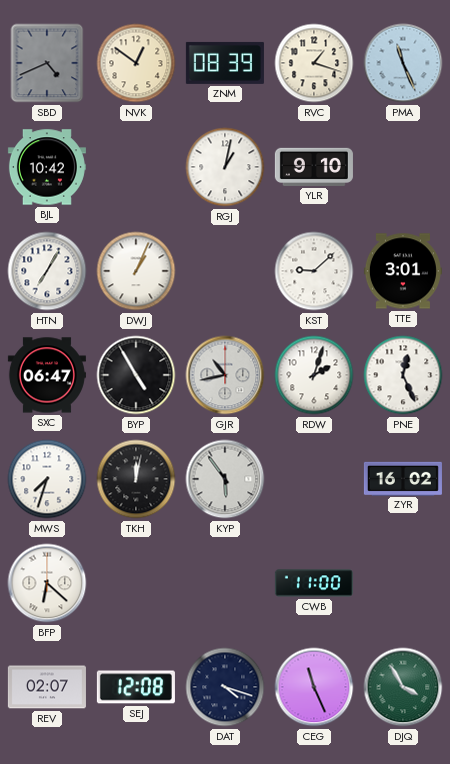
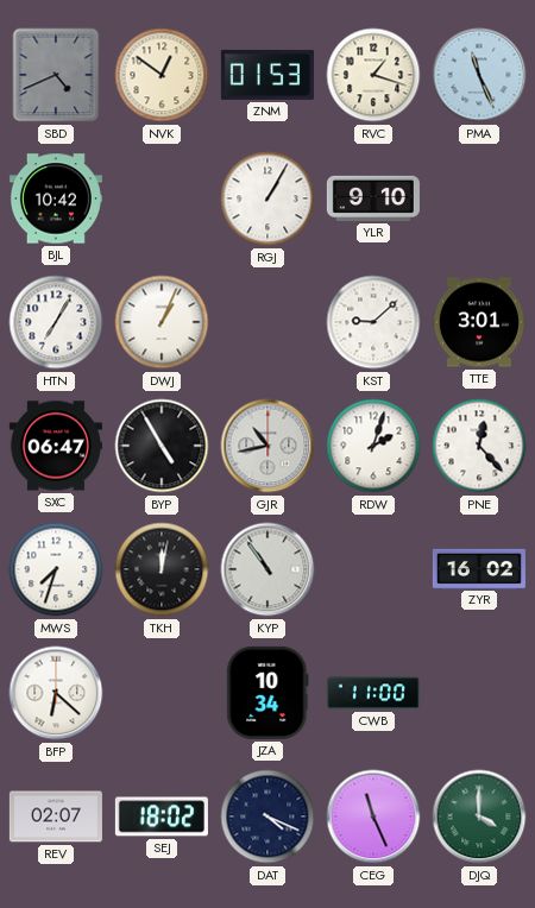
ZNM: 08:39 -> 01:53 (267, 75)
RGJ: 1:02 -> 1:05 (267, 198)
PNE: 12:26 -> 12:23 (479, 446)
KYP: 5:54 -> 10:54 (267, 569)
JZA: none -> 10:34 (267, 693)
SEJ: 12:08 -> 18:02 (162, 816)
DAT: 4:18 -> 4:19 (267, 816)
DJQ: 3:55 -> 4:00 (479, 816)
